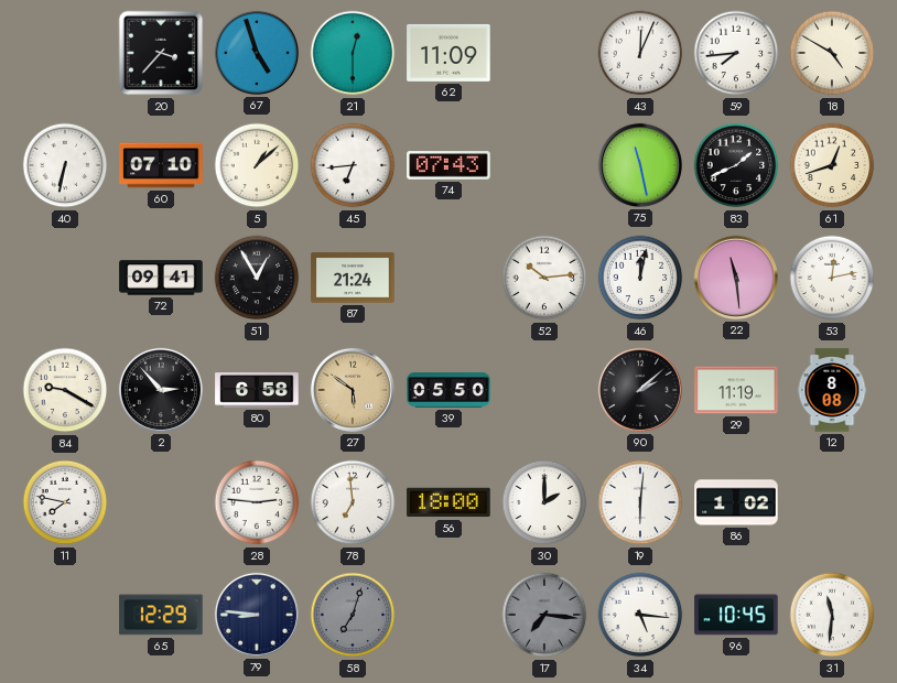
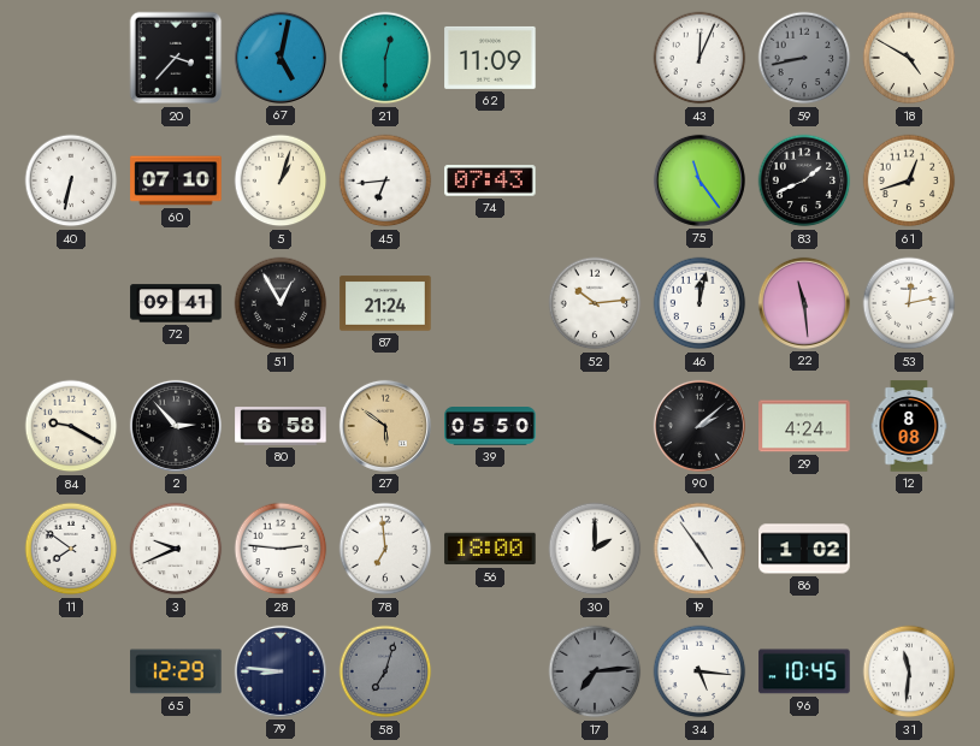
67: 4:57 -> 5:02 (281, 58)
59: 7:44 -> 8:43 (804, 58)
59 dial: white -> grey (804, 58)
5: 1:08 -> 1:03 (281, 180)
75: 11:28 -> 11:24 (699, 180)
29: 11:19 -> 4:24 (804, 426)
11: 7:47 -> 7:51 (71, 549)
3: none -> 9:41 (176, 549)
19: 6:01 -> 4:54 (699, 549)
17: 7:16 -> 7:14 (595, 671)
